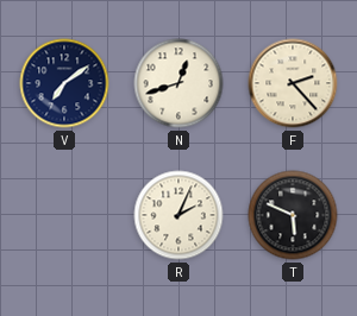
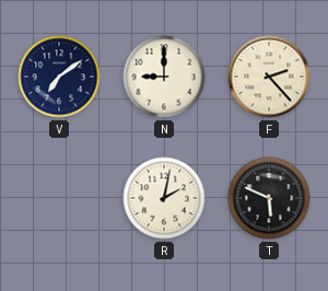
N: 12:42 -> 9:00 (164, 77)
R: 2:04 -> 2:02 (164, 198)
